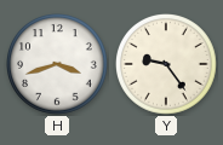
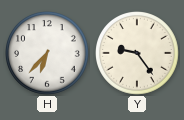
H: 3:42 -> 6:37 (48, 54)
